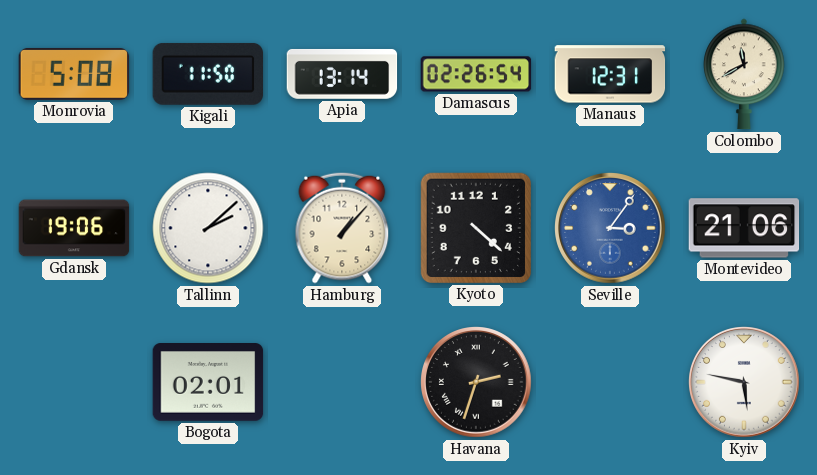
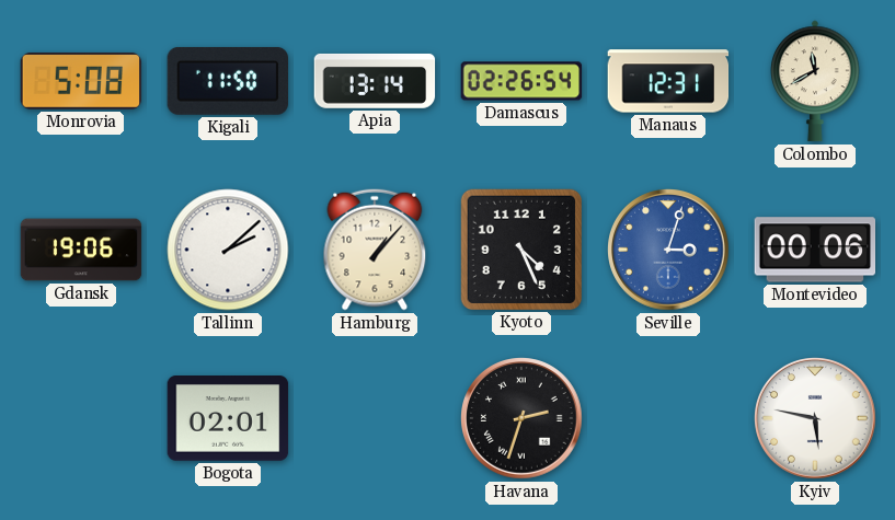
Kyoto: 4:22 -> 4:26 (520, 249)
Seville: 3:06 -> 3:03 (668, 250)
Montevideo: 21:06 -> 00:06 (815, 250)
